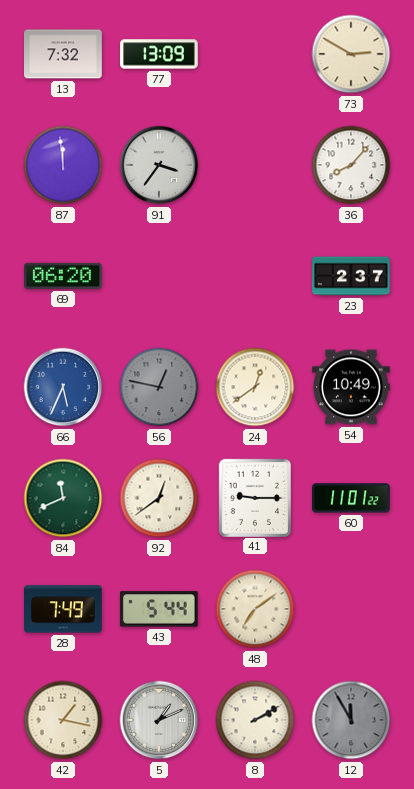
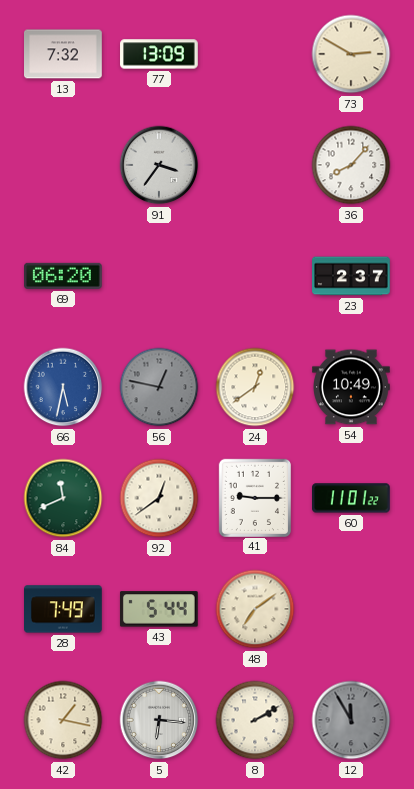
87: 11:59 -> none (63, 165)
66: 5:34 -> 5:32 (63, 387)
5: 1:11 -> 6:16 (159, 720)
